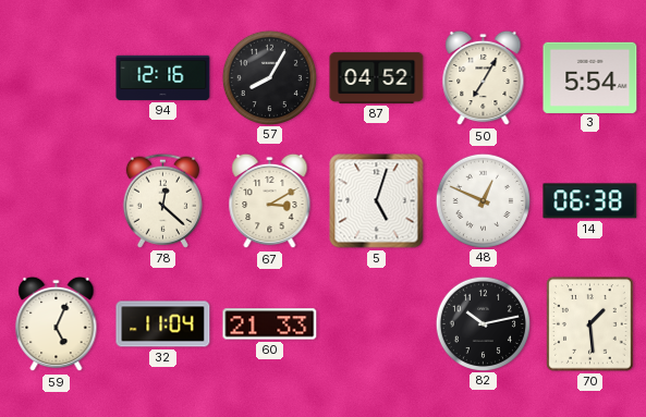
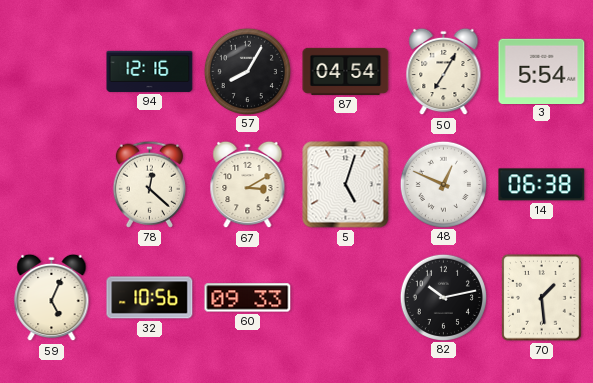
87: 04:52 -> 04:54 (346, 71)
32: 11:04 -> 10:56 (150, 298)
60: 21:33 -> 09:33 (248, 298)
